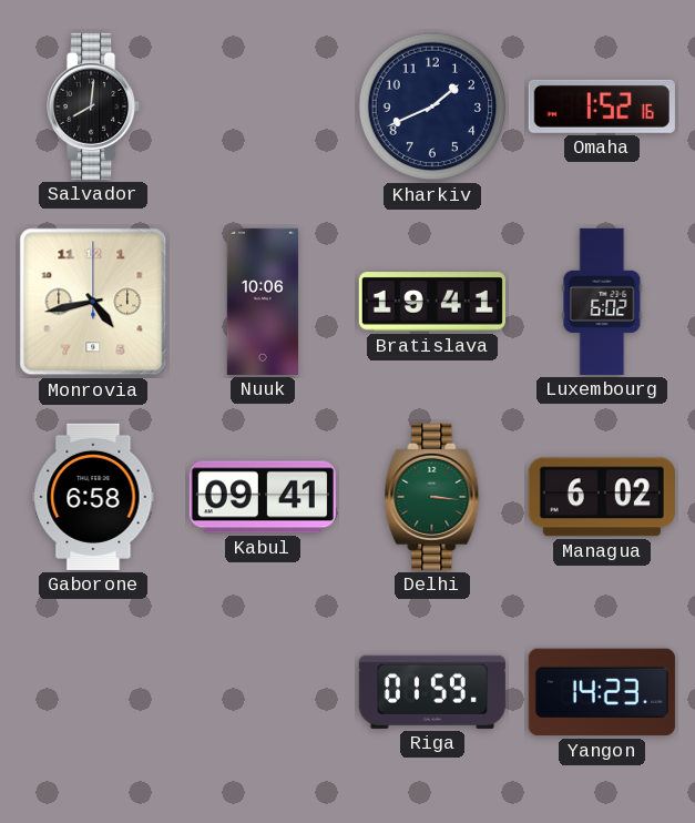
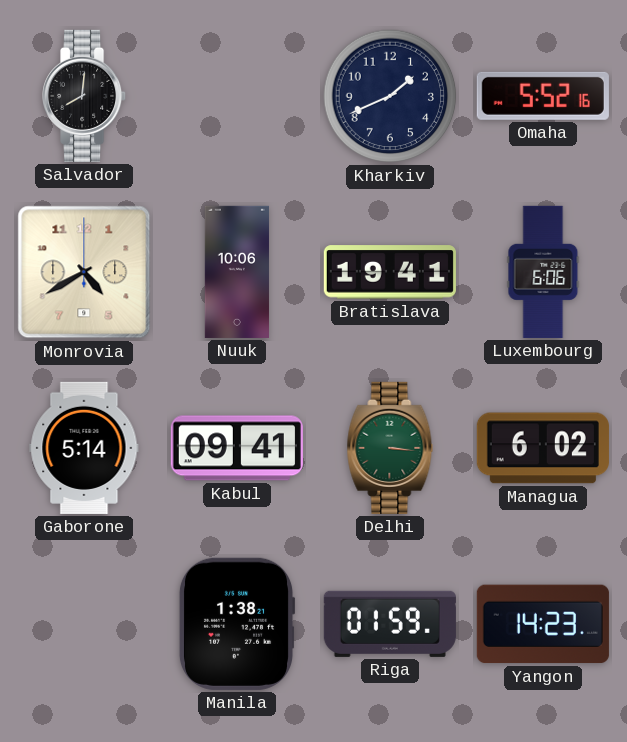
Omaha: 1:52 -> 5:52 (543, 96)
Monrovia: 4:43 -> 4:40 (84, 272)
Luxembourg: 6:02 -> 6:06 (543, 272)
Gaborone: 6:58 -> 5:14 (84, 448)
Manila: none -> 1:38 (237, 624)
